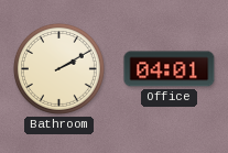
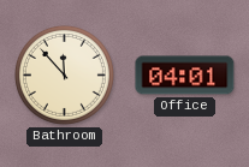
Bathroom: 2:10 -> 11:53 (64, 74)
